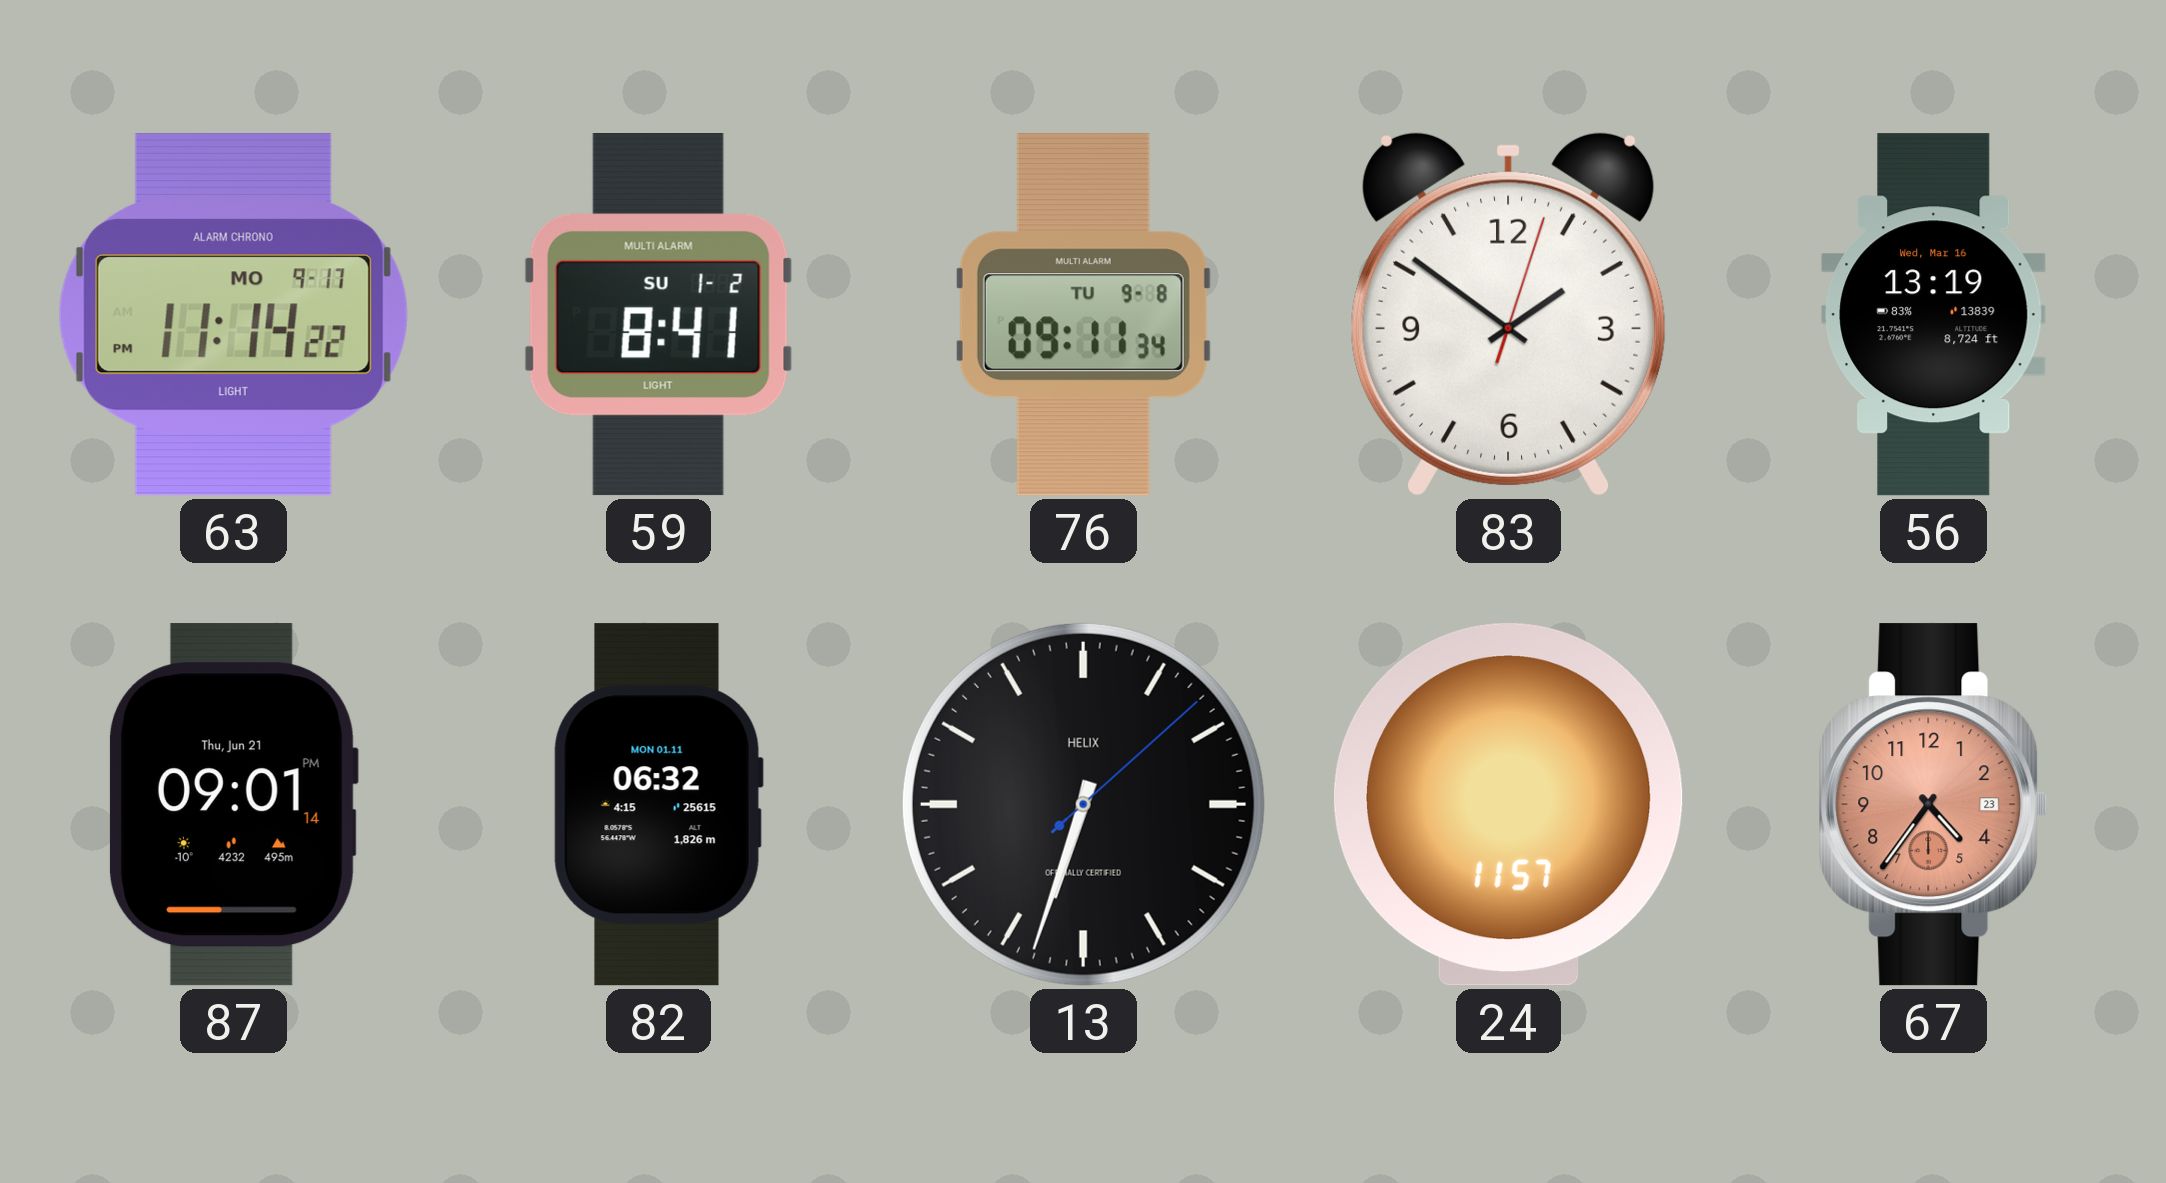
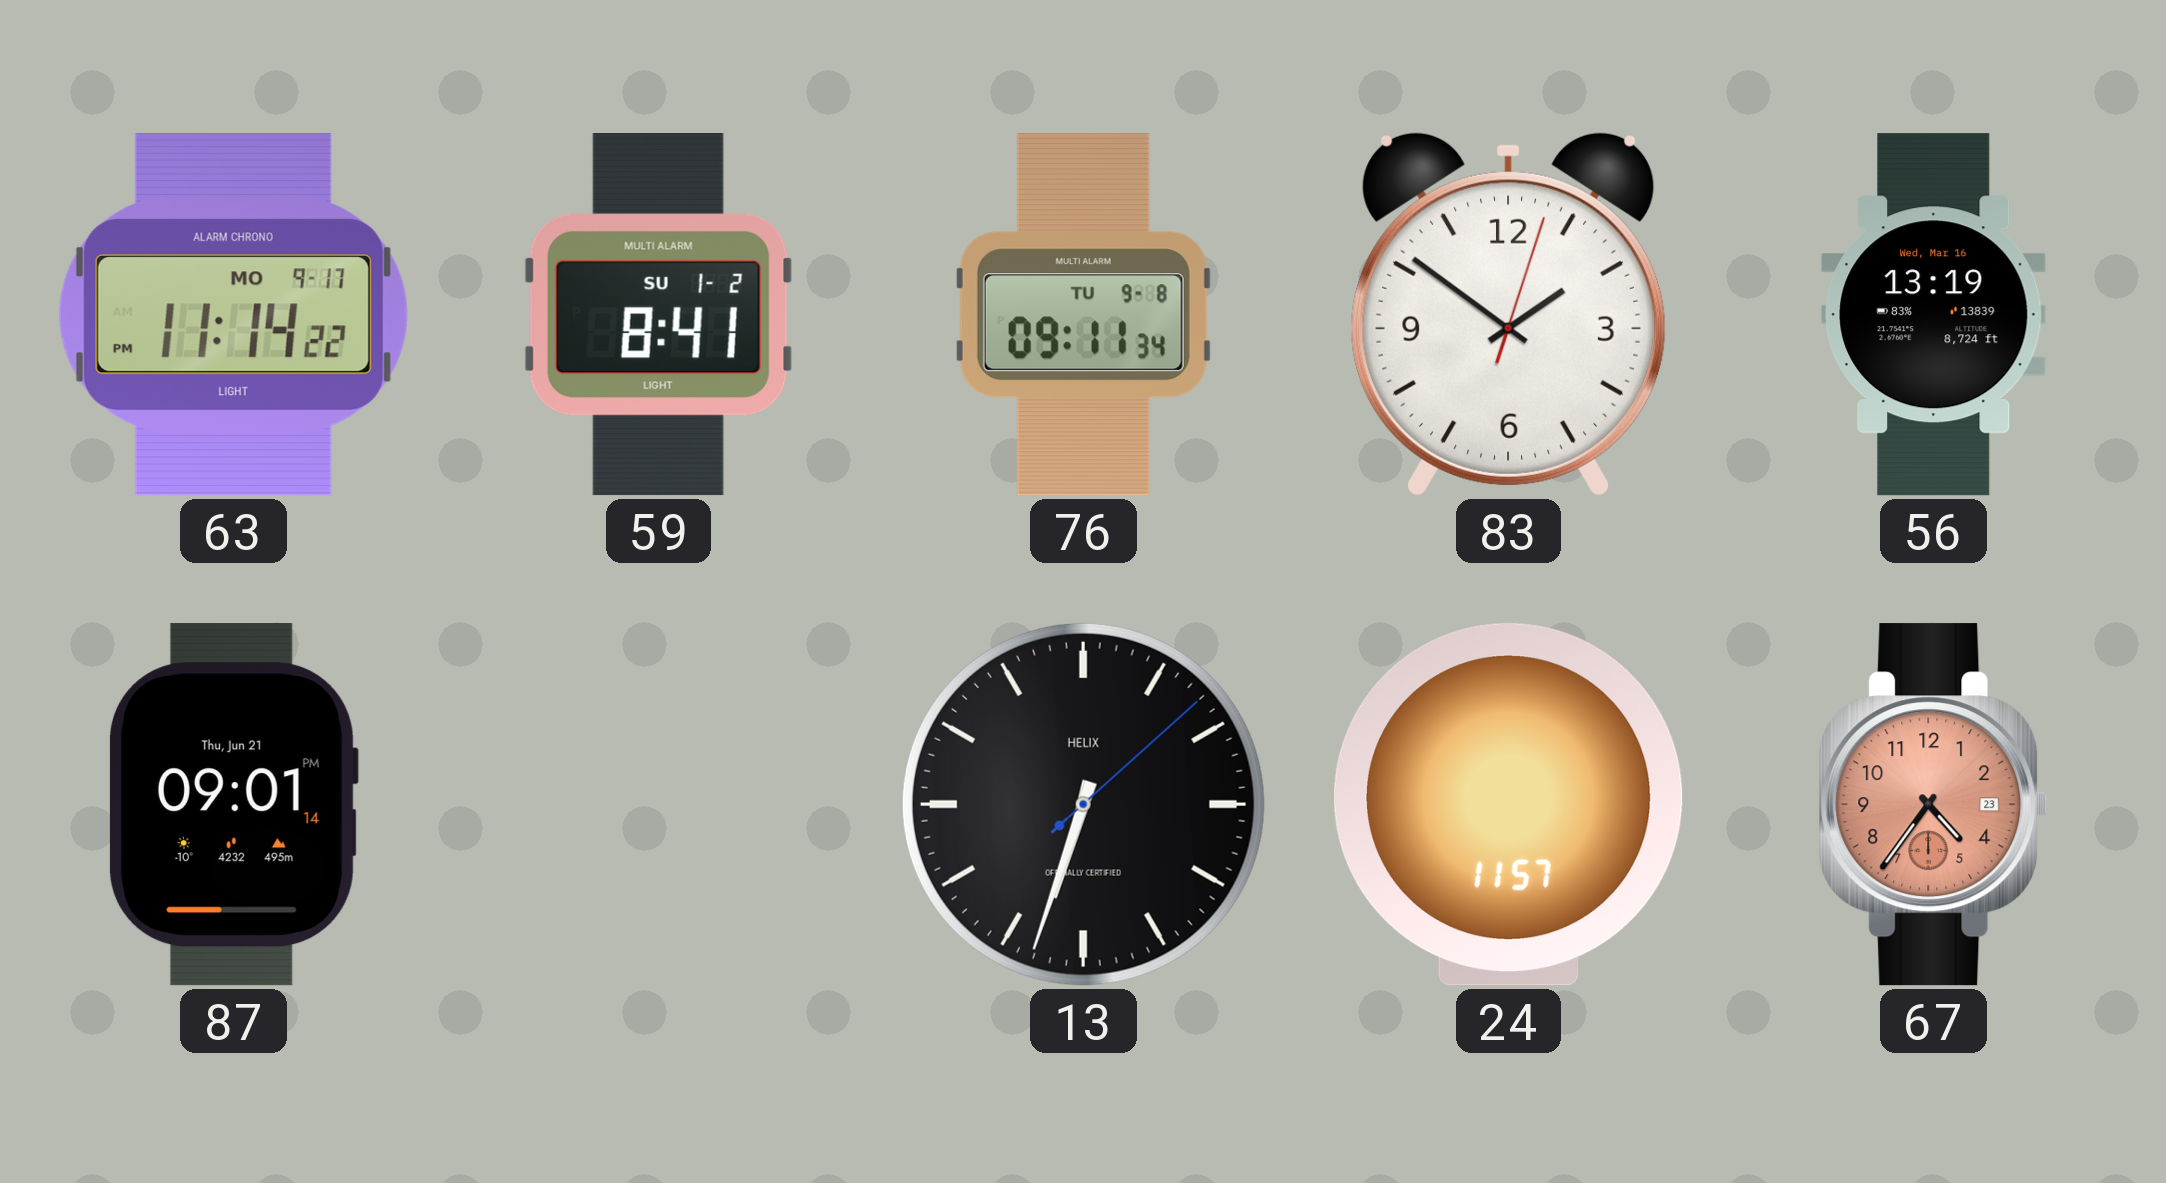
82: 06:32 -> none (658, 805)
